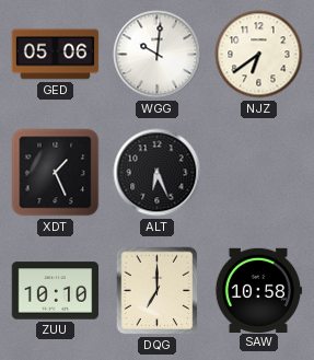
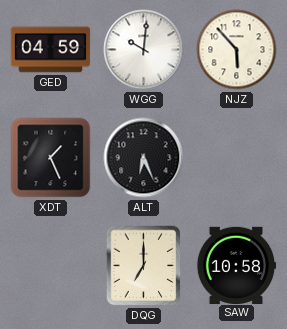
GED: 05:06 -> 04:59 (51, 50)
NJZ: 6:39 -> 5:53 (237, 50)
ZUU: 10:10 -> none (56, 291)
